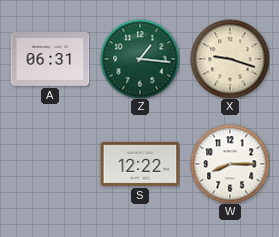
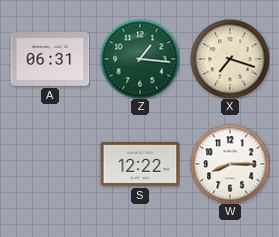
X: 9:18 -> 7:18 (230, 59)
